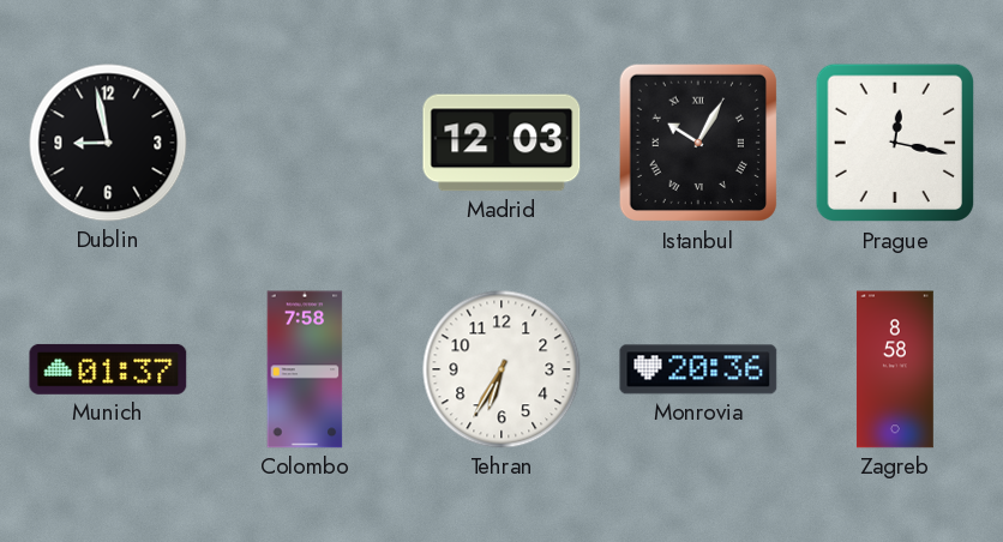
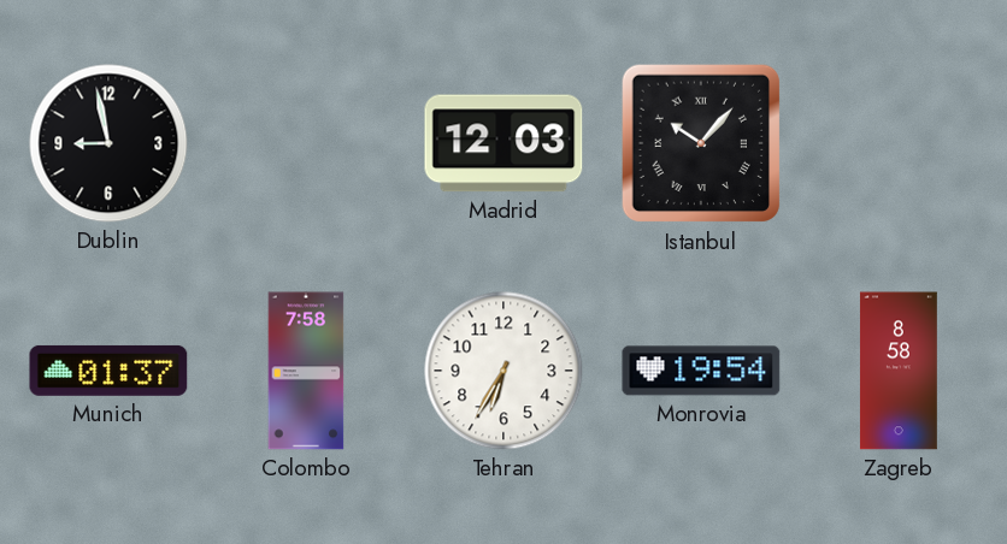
Istanbul: 10:05 -> 10:07 (701, 143)
Prague: 12:17 -> none (895, 143)
Monrovia: 20:36 -> 19:54 (701, 371)
